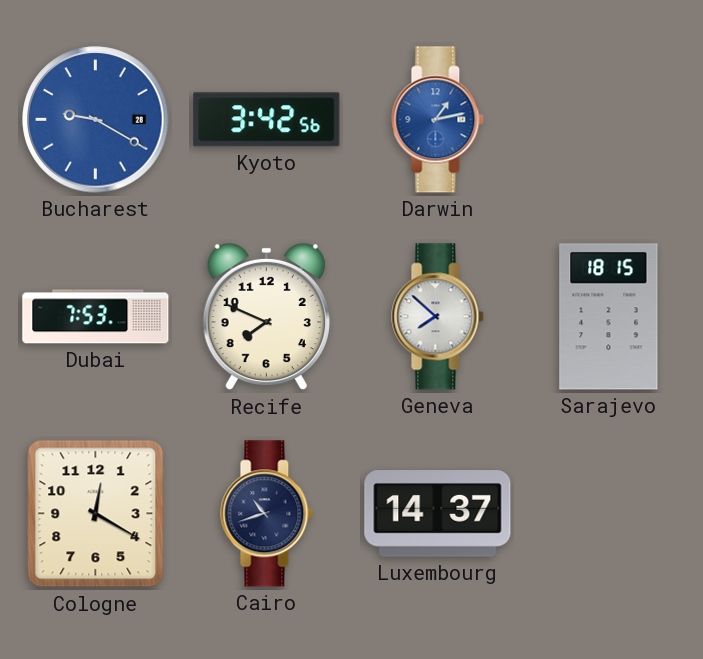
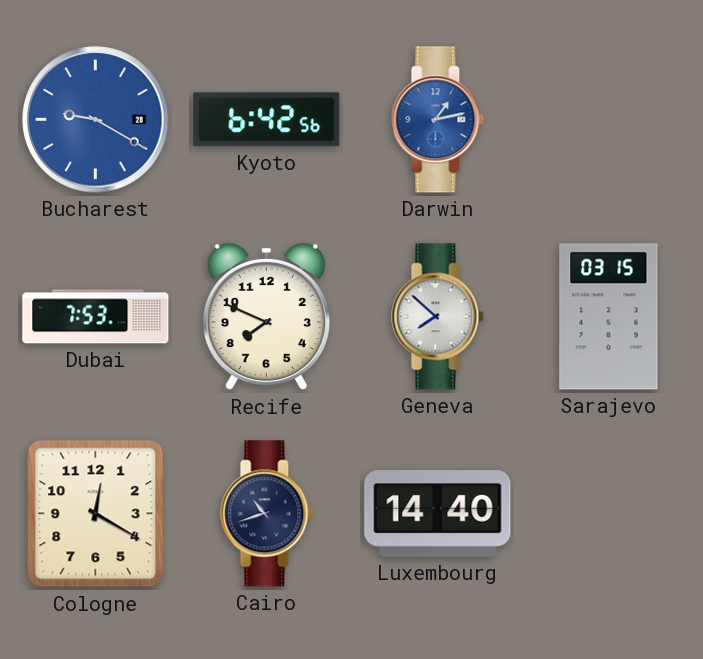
Kyoto: 3:42 -> 6:42 (267, 120)
Sarajevo: 18:15 -> 03:15 (609, 317)
Luxembourg: 14:37 -> 14:40 (438, 514)
